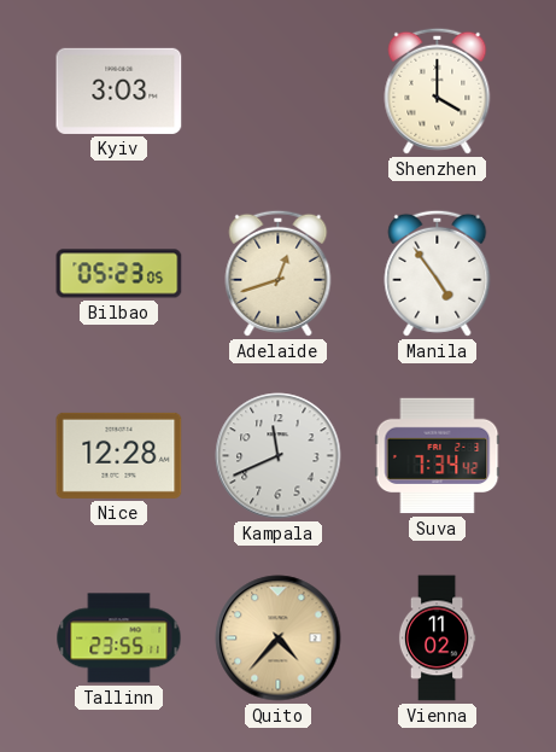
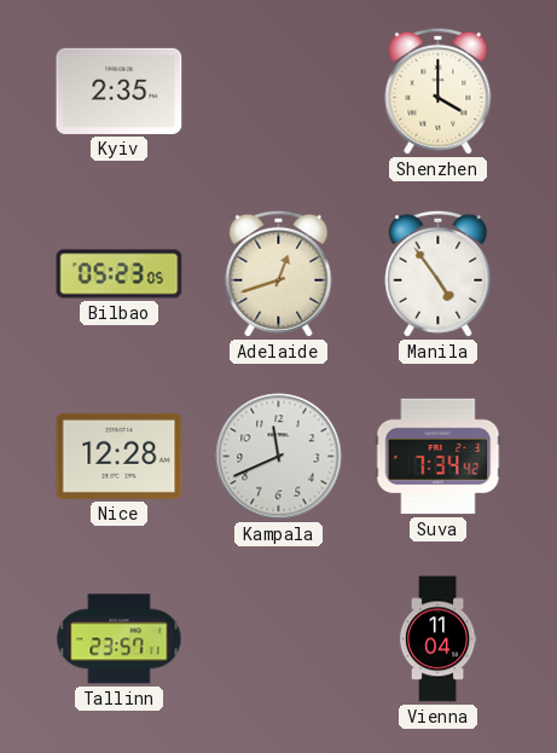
Kyiv: 3:03 -> 2:35 (120, 91)
Tallinn: 23:55 -> 23:57 (120, 639)
Quito: 4:37 -> none (279, 639)
Vienna: 11:02 -> 11:04 (437, 639)
